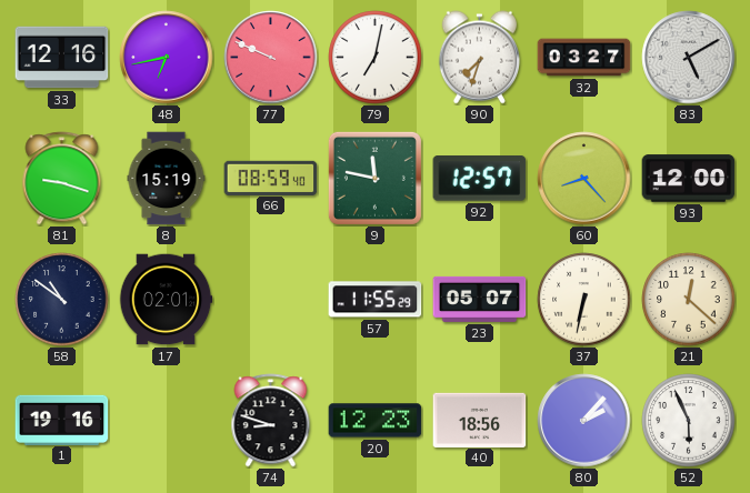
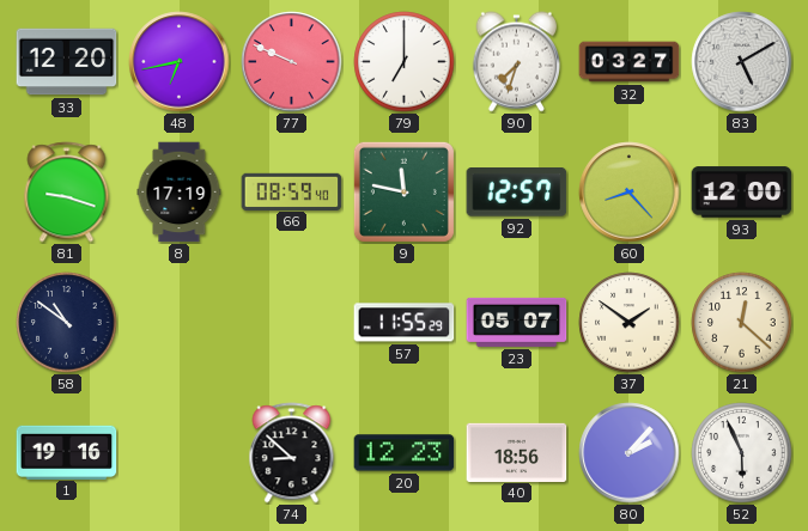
33: 12:16 -> 12:20 (67, 62)
79: 7:02 -> 7:00 (405, 62)
8: 15:19 -> 17:19 (180, 193)
17: 02:01 -> none (166, 300)
37: 6:32 -> 1:51 (630, 323)
74: 8:48 -> 8:52 (292, 453)
